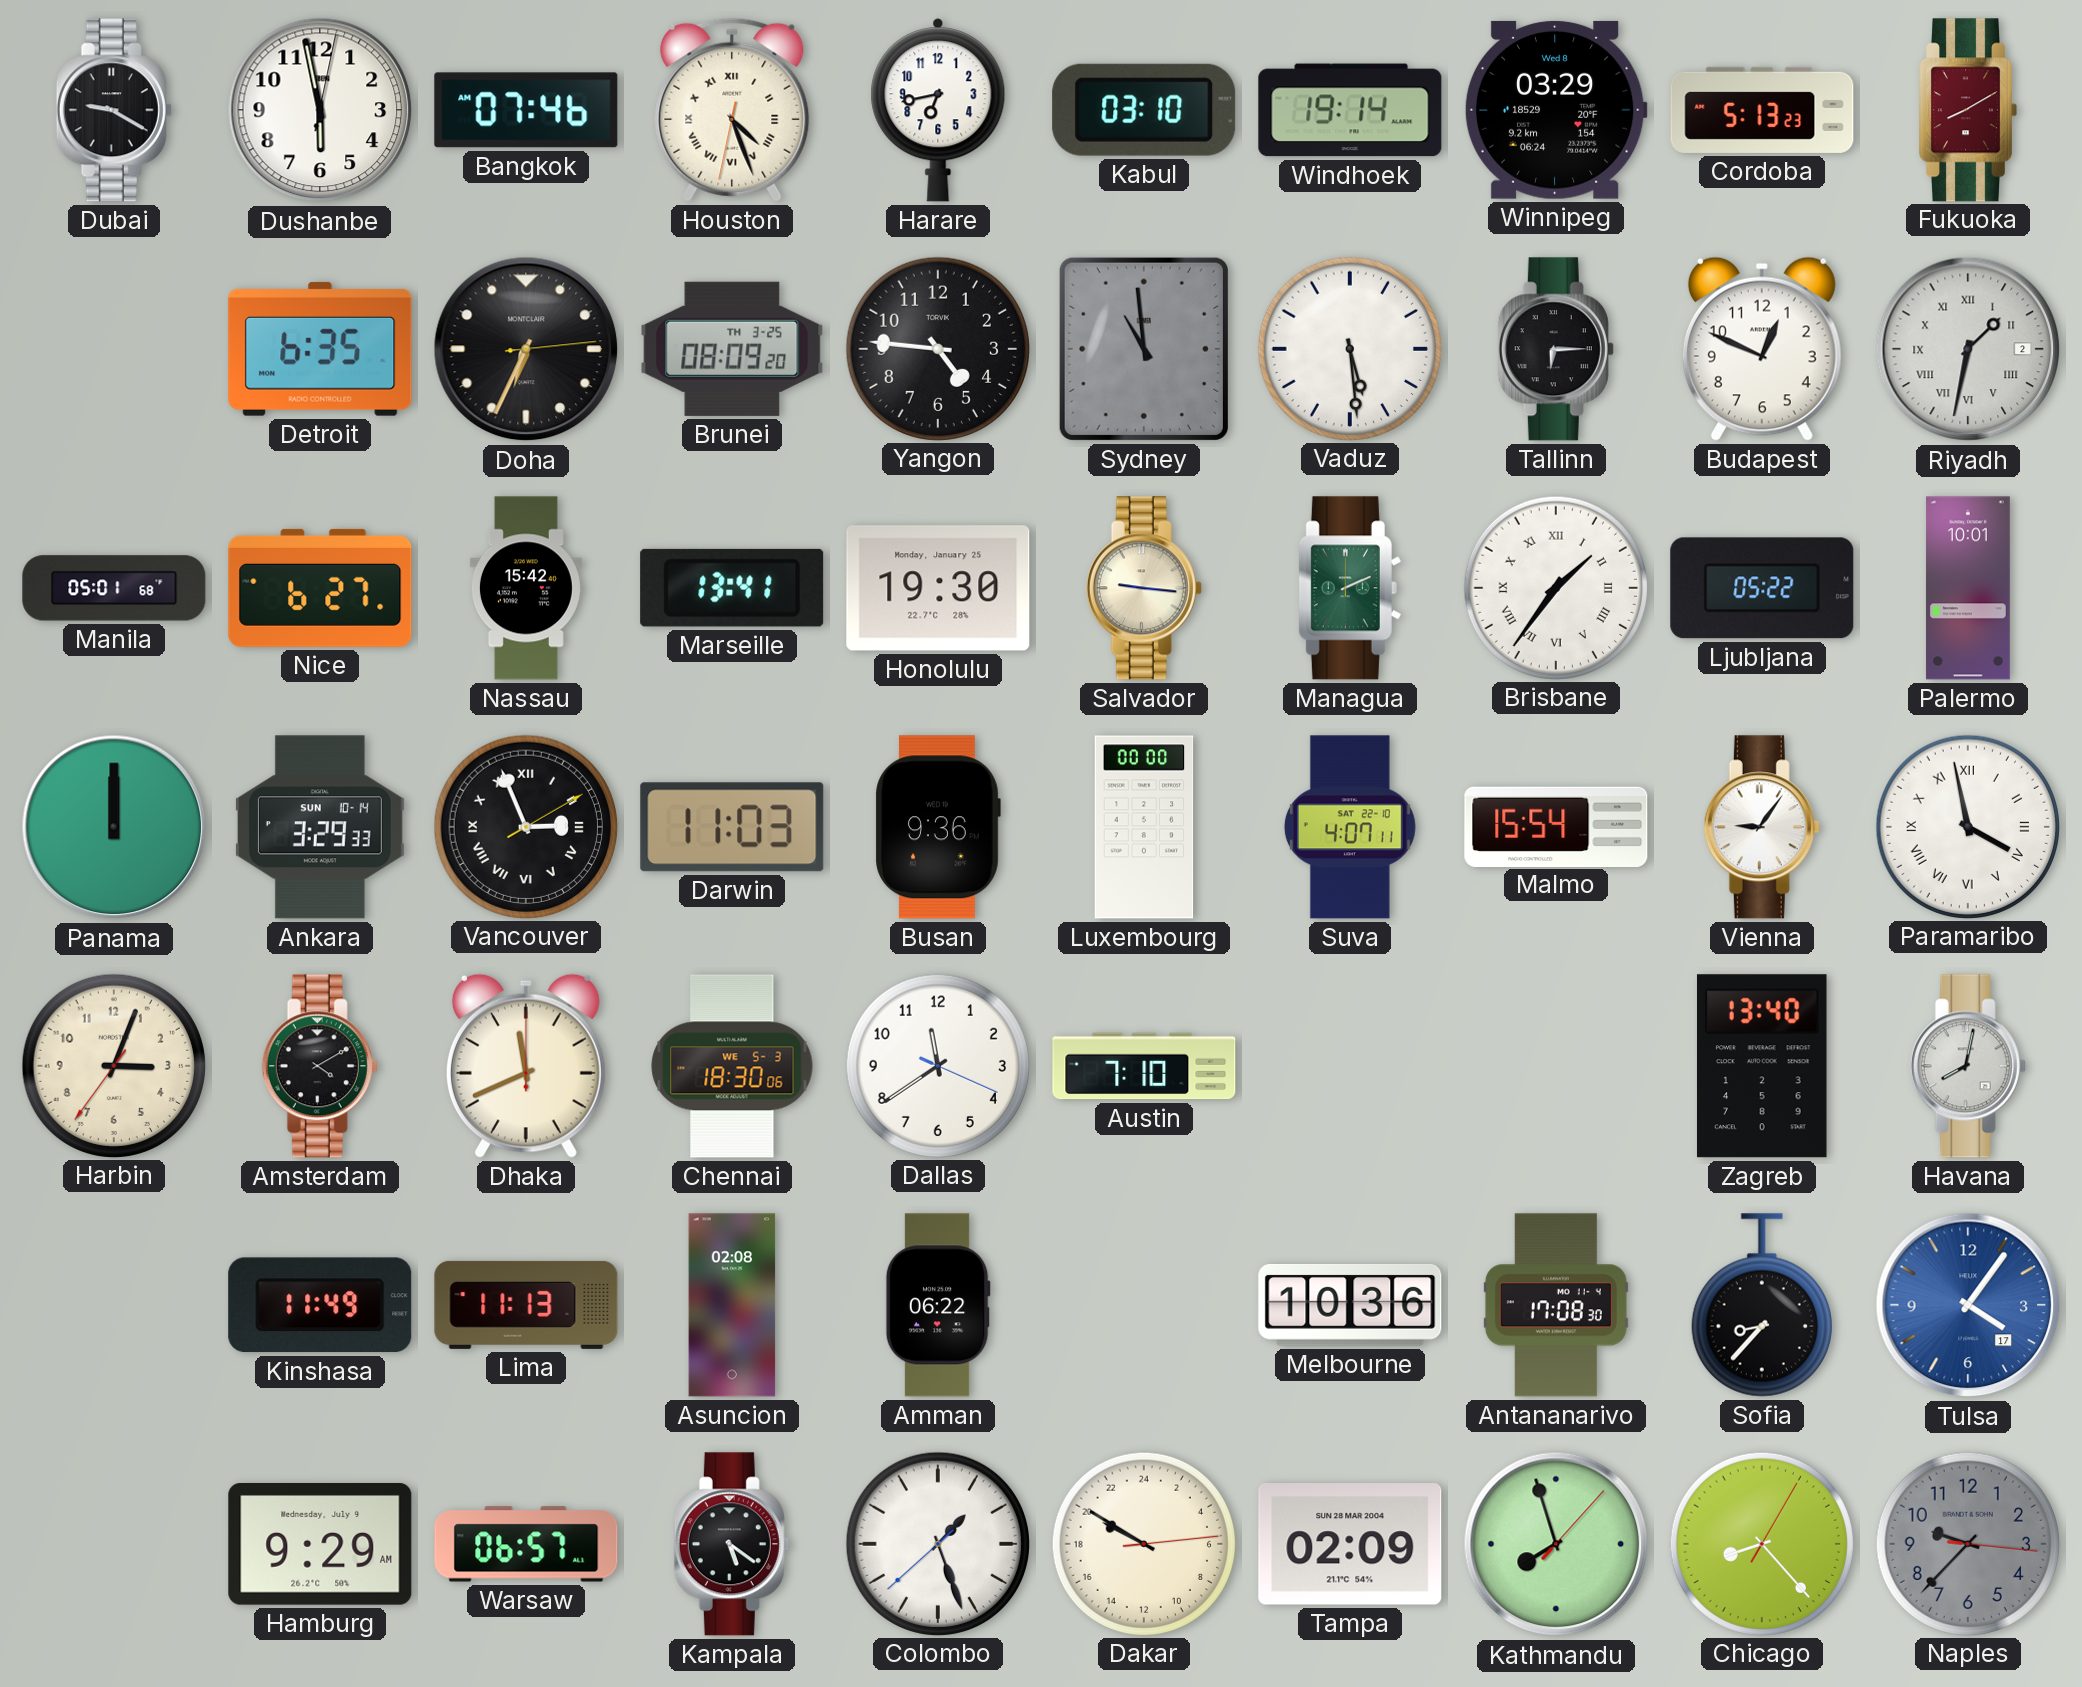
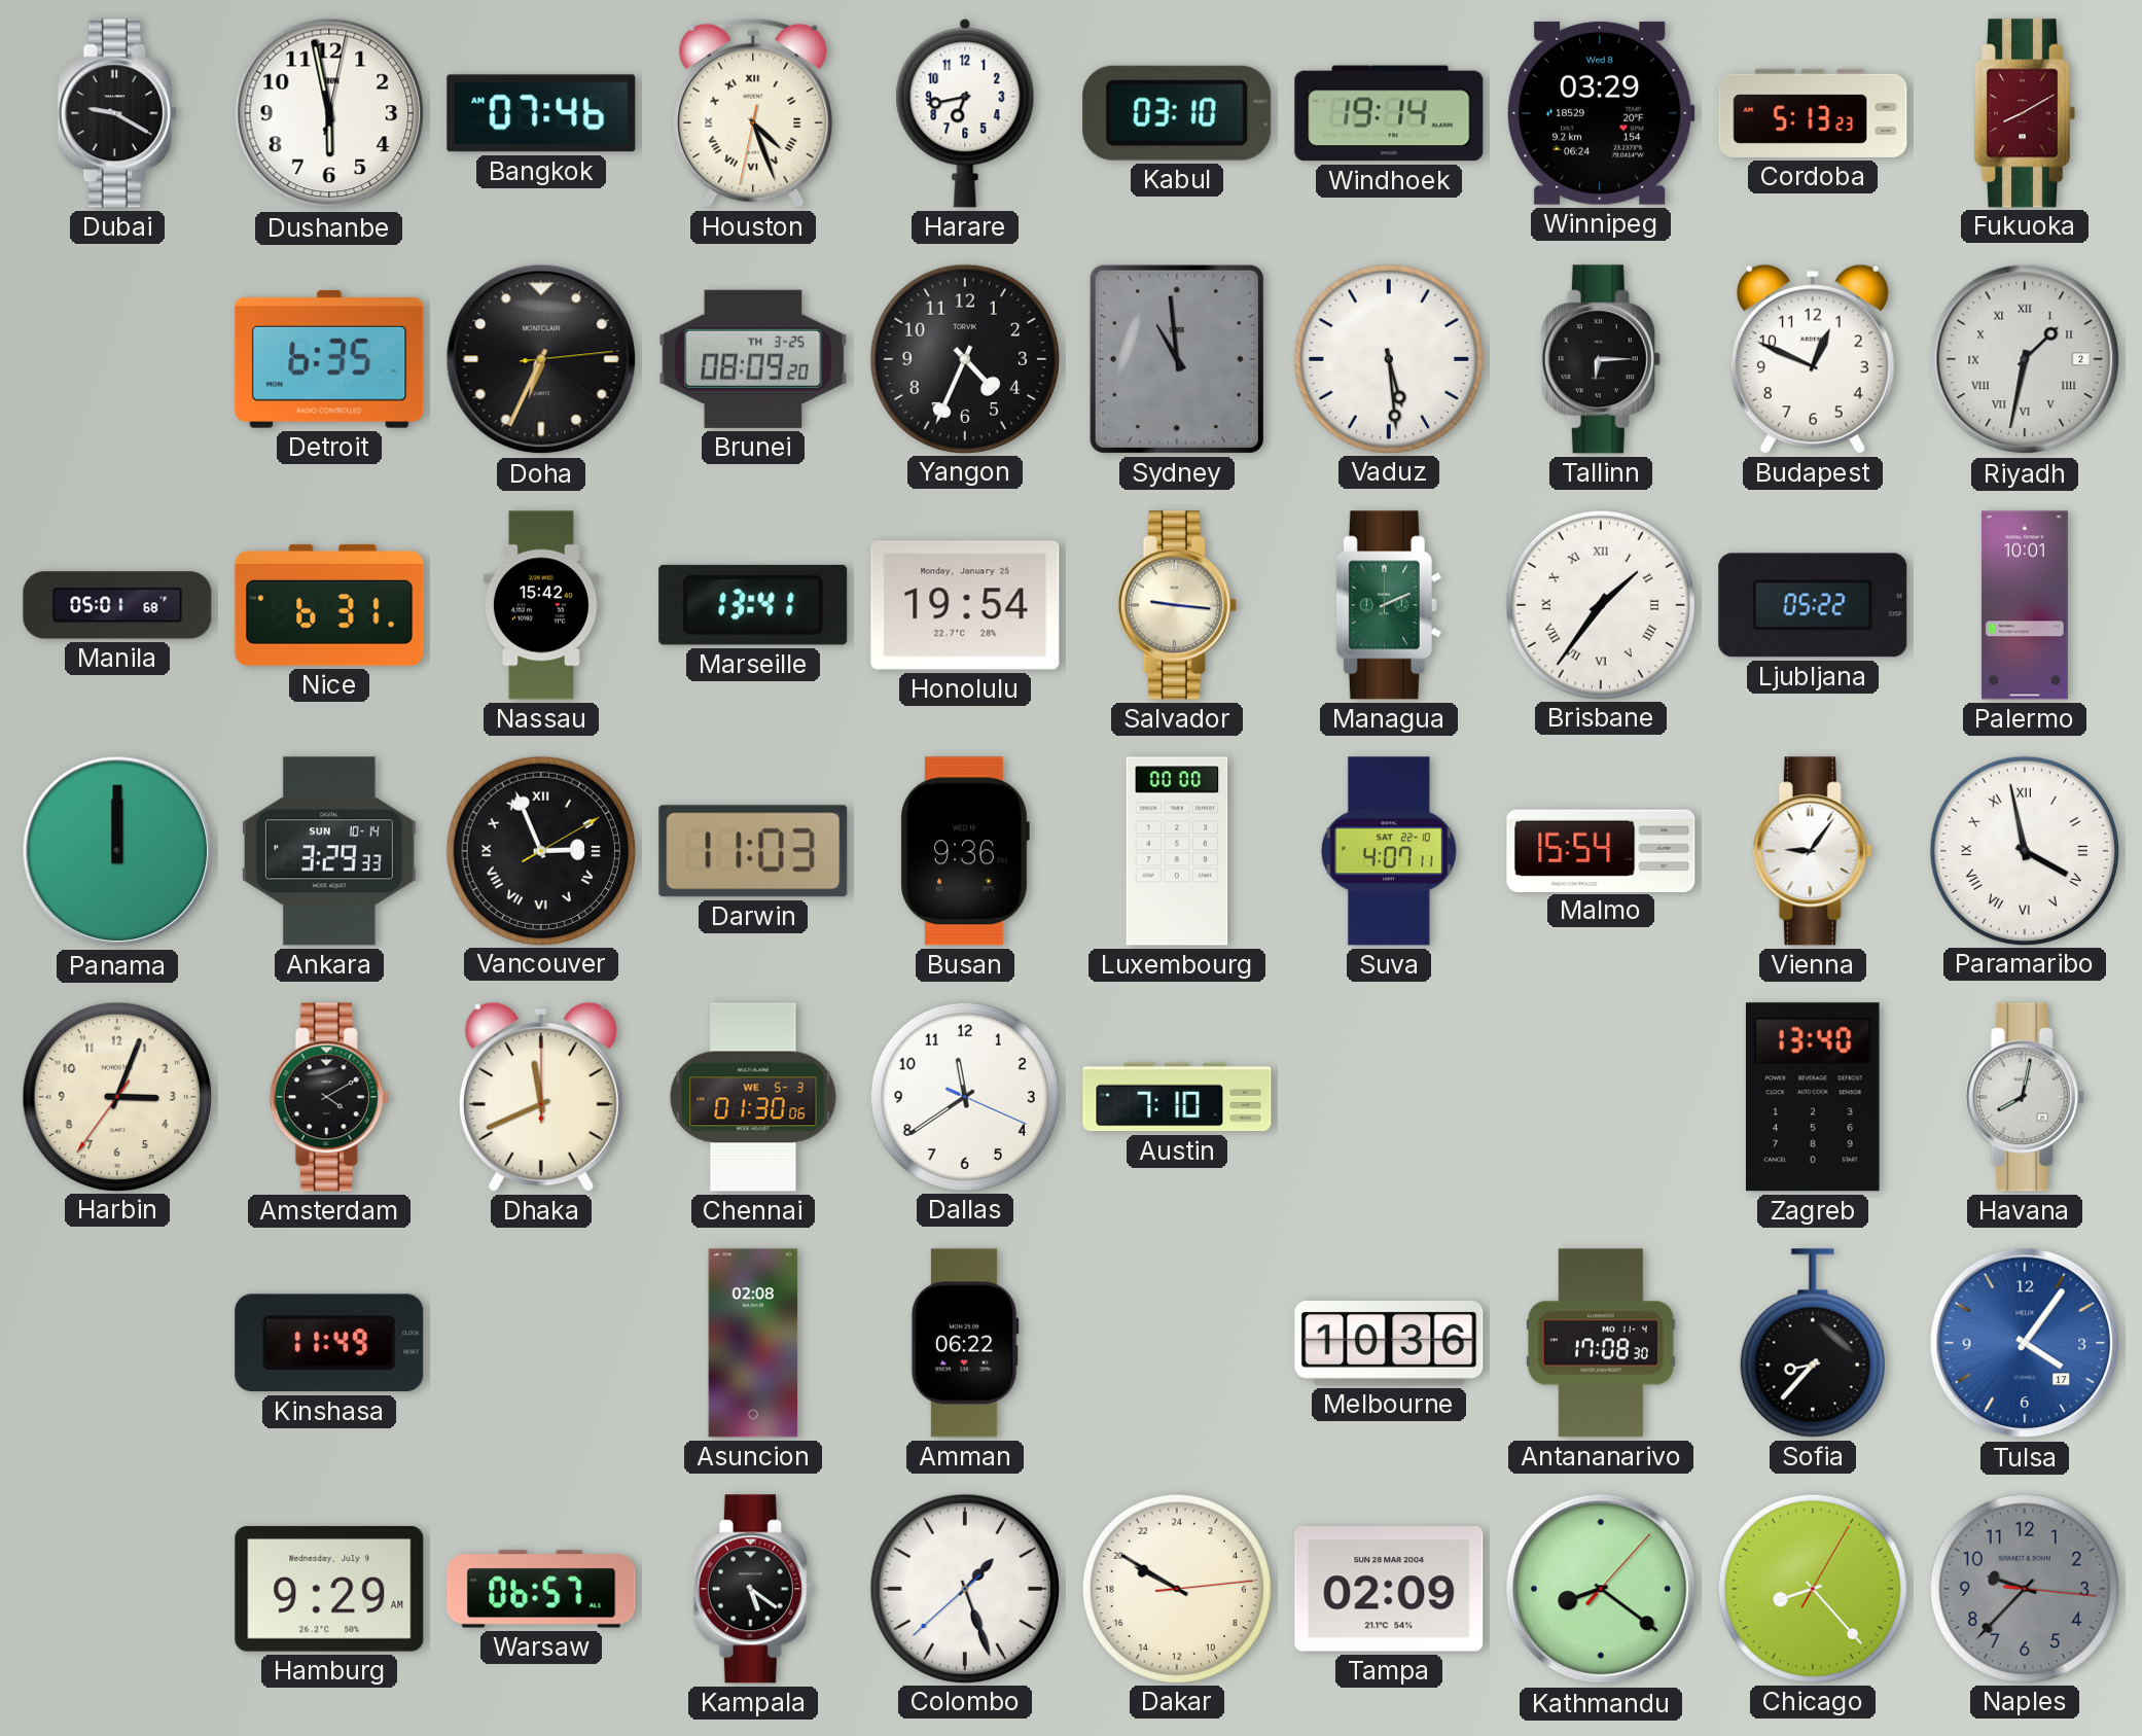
Yangon: 4:46 -> 4:34 (964, 358)
Nice: 6:27 -> 6:31 (329, 605)
Honolulu: 19:30 -> 19:54 (965, 605)
Chennai: 18:30 -> 01:30 (753, 1097)
Lima: 11:13 -> none (526, 1305)
Kathmandu: 7:57 -> 8:21 (1601, 1589)
